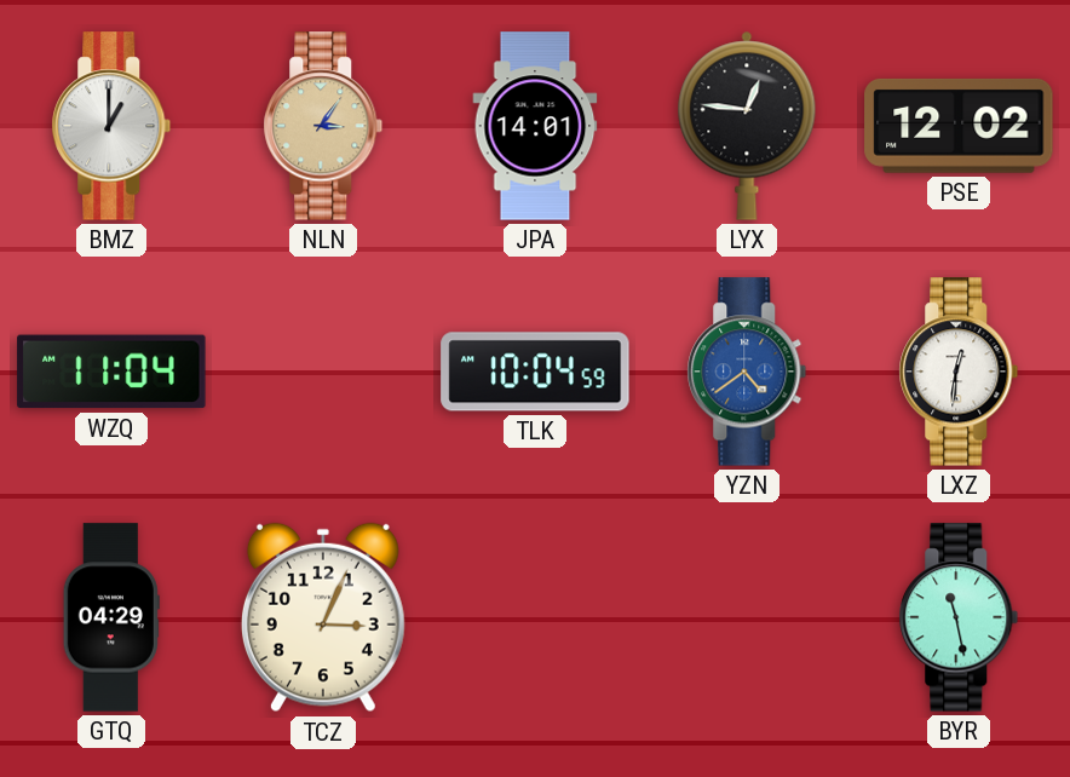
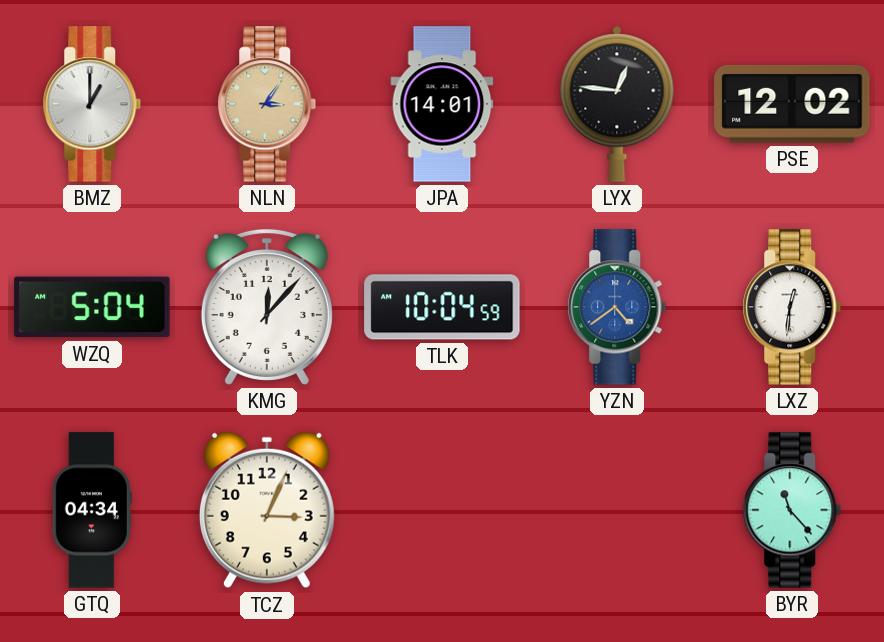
WZQ: 11:04 -> 5:04 (92, 307)
KMG: none -> 12:07 (267, 307)
GTQ: 04:29 -> 04:34 (92, 510)
BYR: 11:28 -> 11:23 (792, 510)
